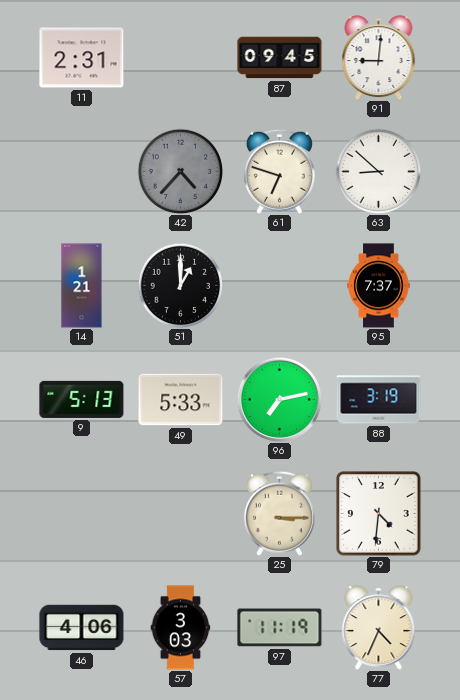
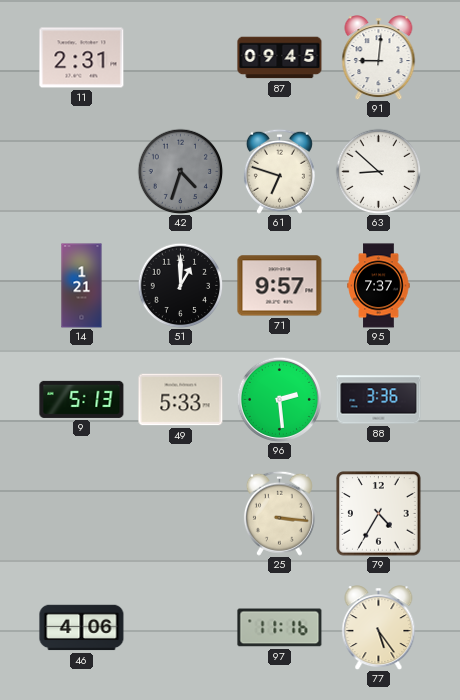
42: 4:37 -> 4:33 (180, 171)
71: none -> 9:57 (280, 286)
96: 7:13 -> 2:29 (279, 399)
88: 3:19 -> 3:36 (379, 400)
25: 3:15 -> 3:16 (279, 513)
79: 4:31 -> 4:35 (379, 514)
57: 3:03 -> none (181, 628)
97: 11:19 -> 11:16 (280, 628)
77: 4:34 -> 5:24 (379, 628)
